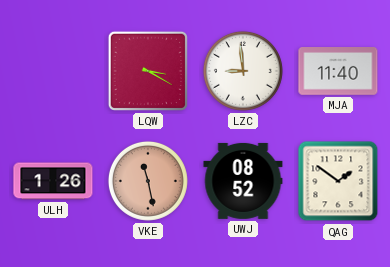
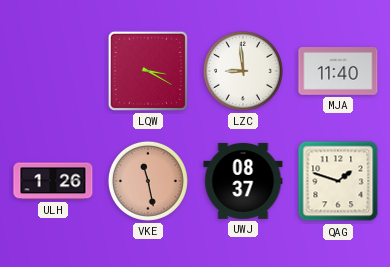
UWJ: 08:52 -> 08:37 (243, 181)
QAG: 1:51 -> 1:48 (338, 181)
